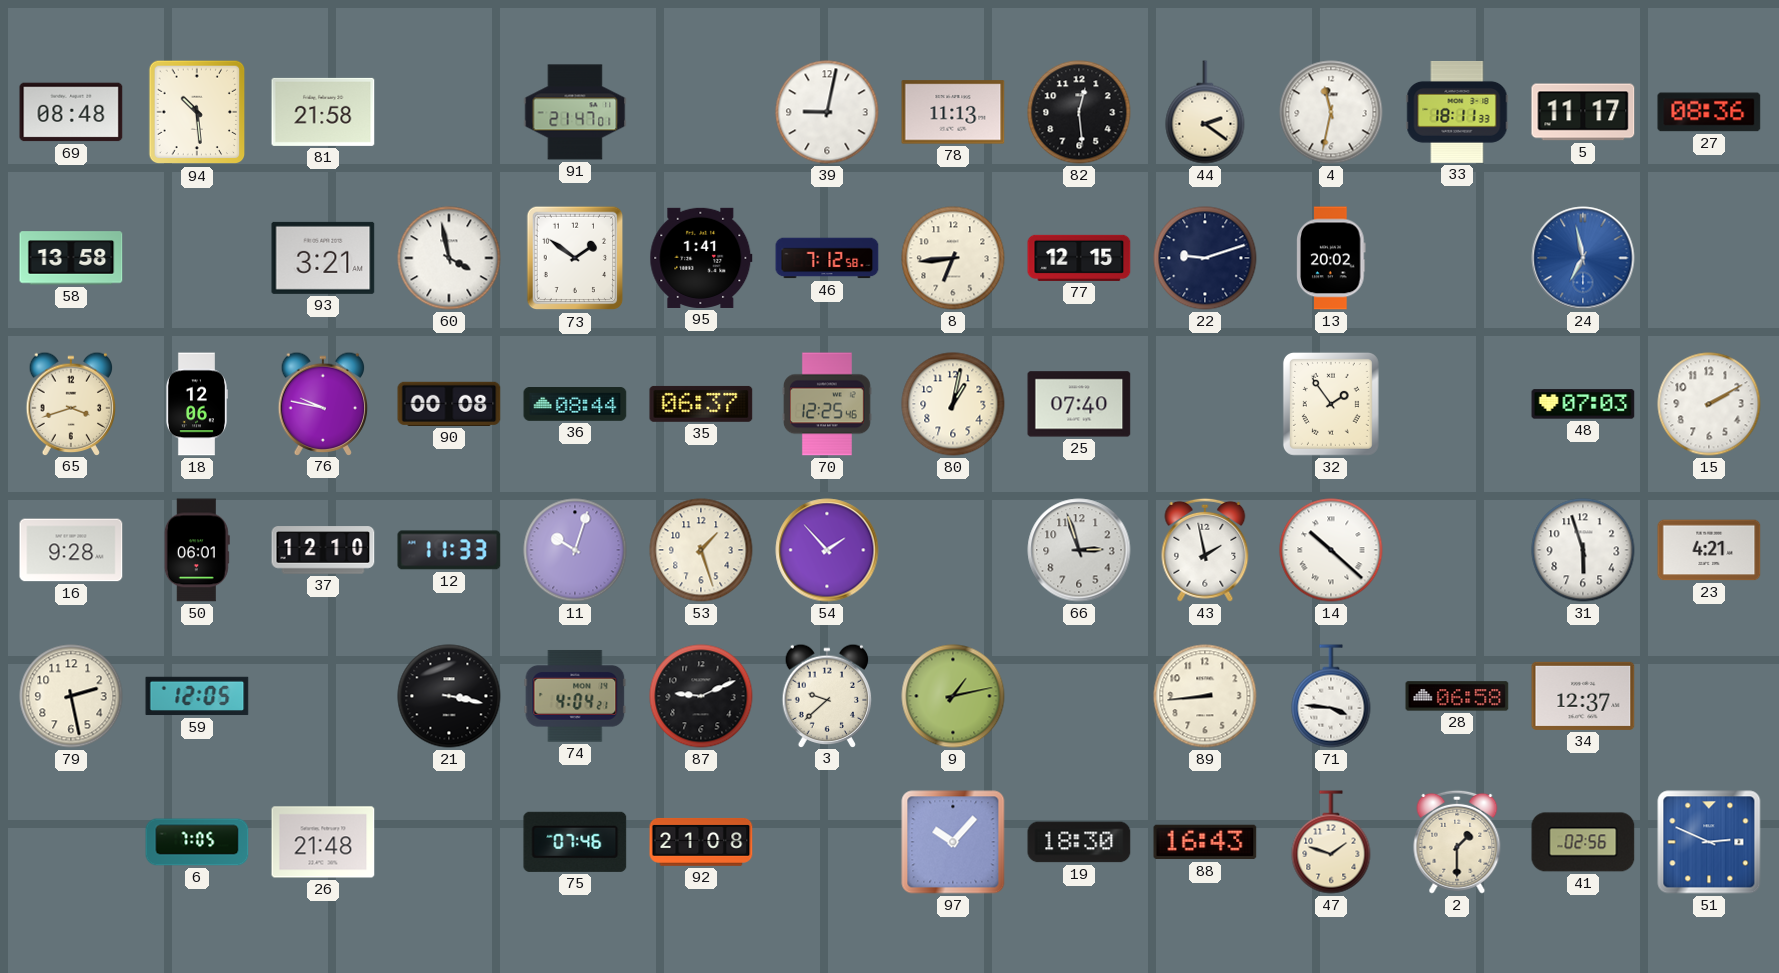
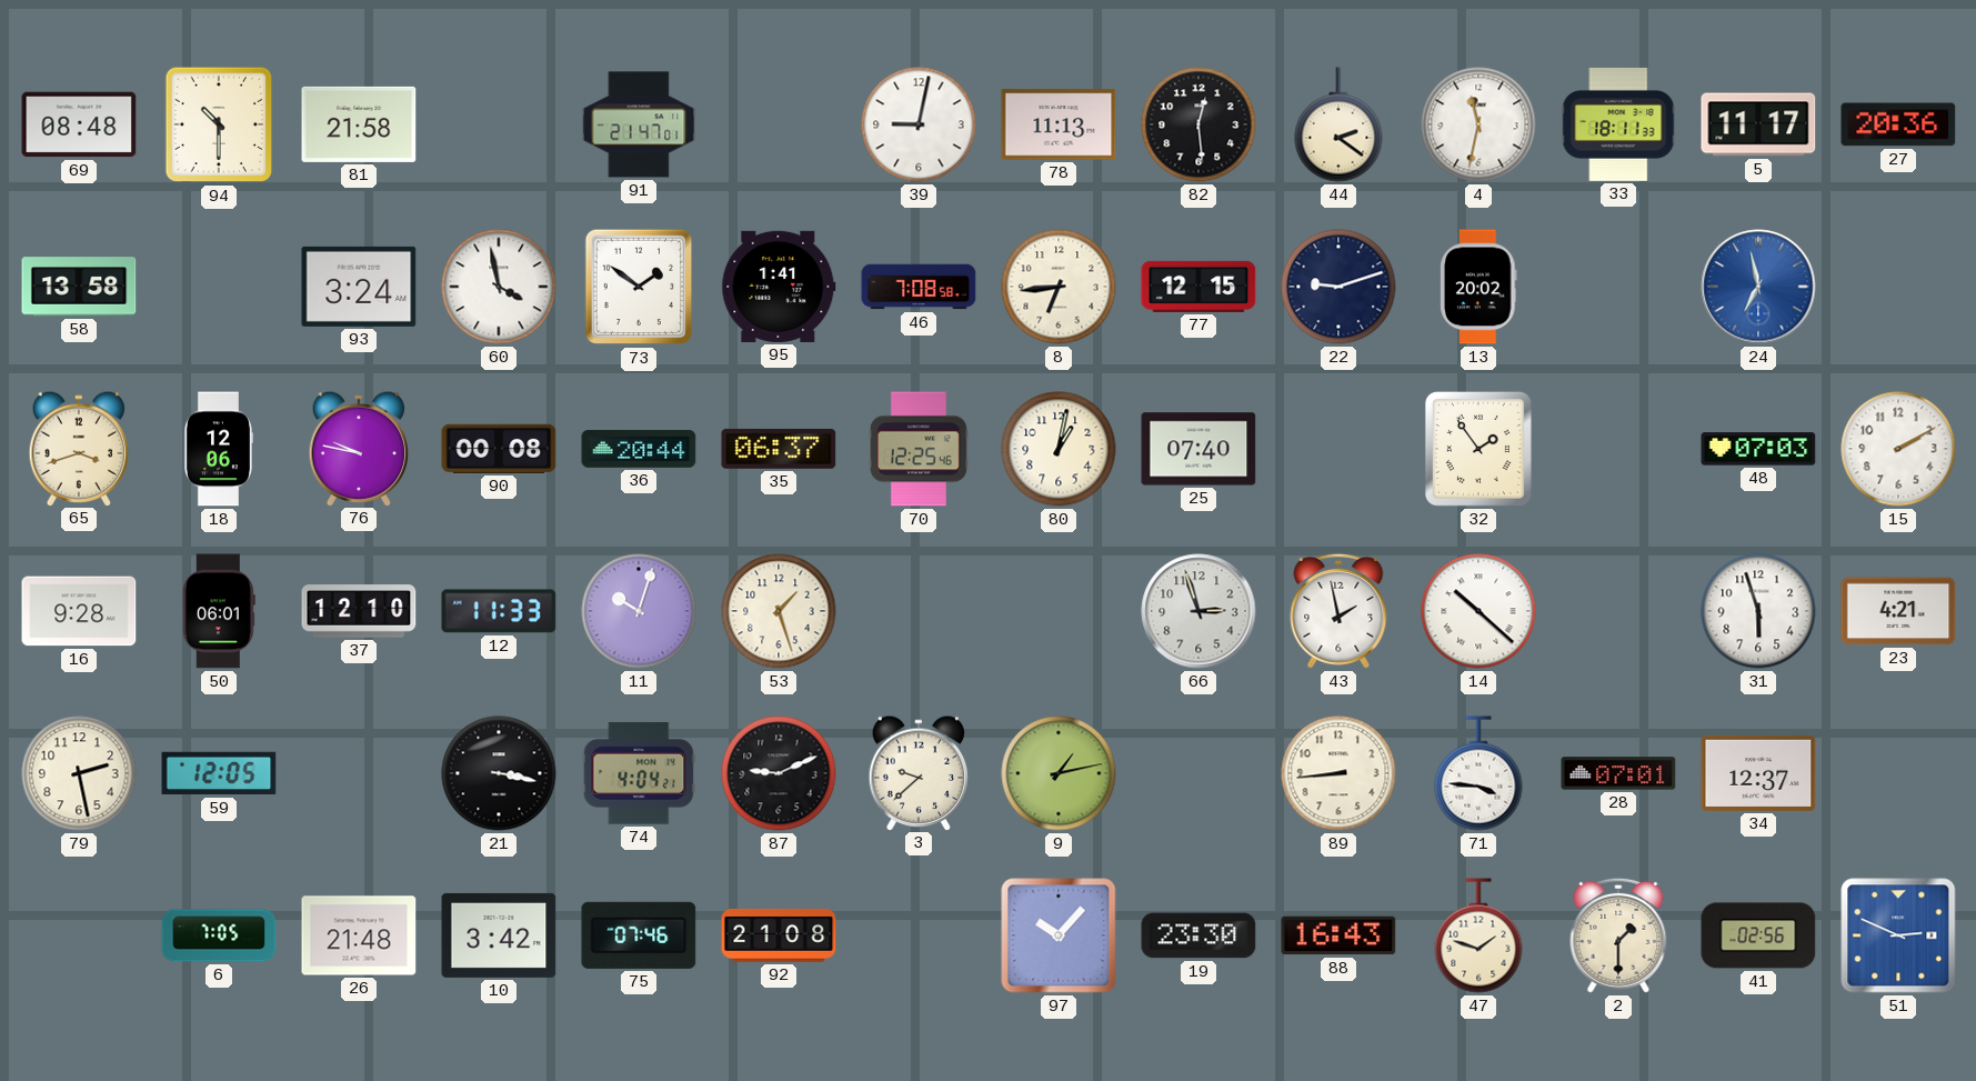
94: 10:29 -> 10:30 (219, 124)
27: 08:36 -> 20:36 (1898, 124)
93: 3:21 -> 3:24 (359, 287)
46: 7:12 -> 7:08 (919, 287)
36: 08:44 -> 20:44 (639, 450)
54: 1:53 -> none (827, 550)
28: 06:58 -> 07:01 (1618, 773)
10: none -> 3:42 (499, 935)
19: 18:30 -> 23:30 (1198, 935)
